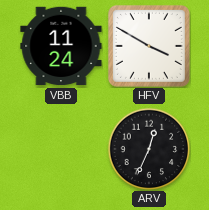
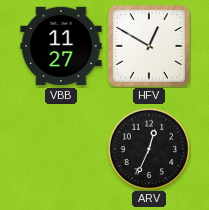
VBB: 11:24 -> 11:27 (61, 46)
HFV: 3:50 -> 12:50 (149, 46)
